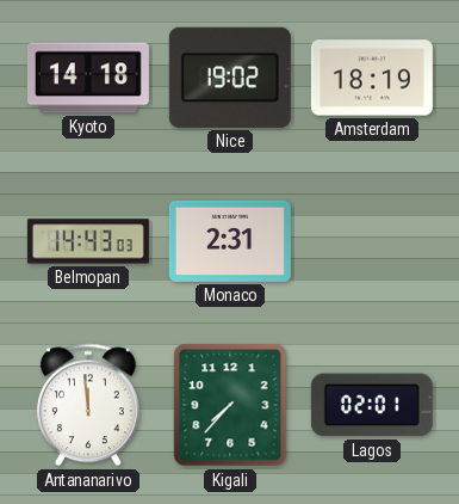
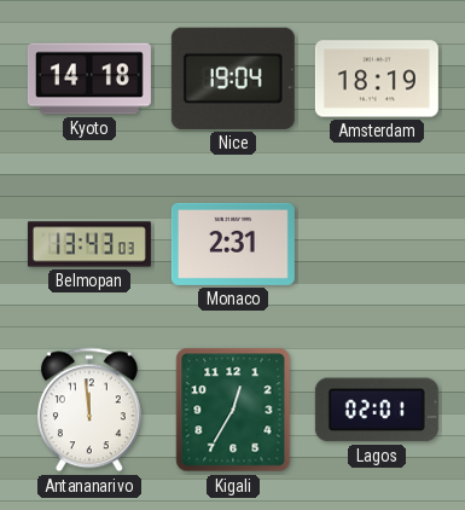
Nice: 19:02 -> 19:04 (233, 79)
Belmopan: 14:43 -> 13:43 (89, 244)
Kigali: 7:37 -> 12:35 (233, 410)
